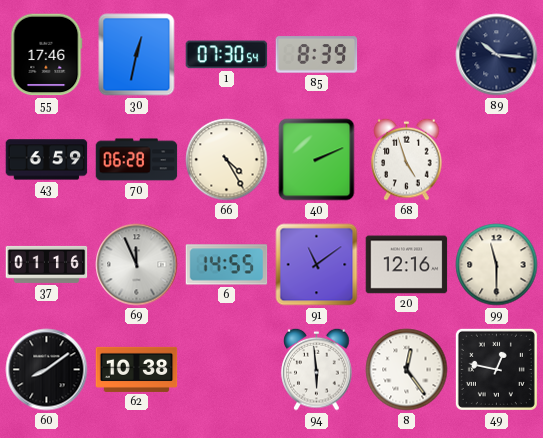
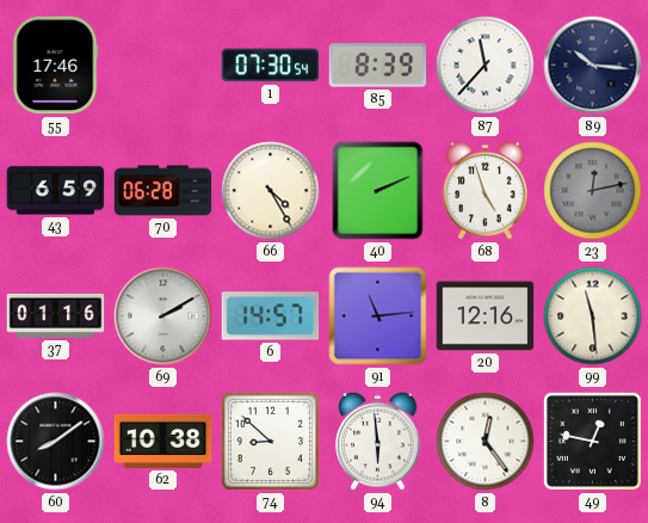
30: 12:32 -> none (137, 55)
87: none -> 11:37 (486, 66)
23: none -> 12:13 (593, 191)
69: 11:56 -> 2:10 (163, 316)
6: 14:55 -> 14:57 (271, 316)
91: 11:09 -> 11:14 (378, 316)
99: 11:30 -> 11:29 (593, 316)
74: none -> 8:52 (270, 441)
